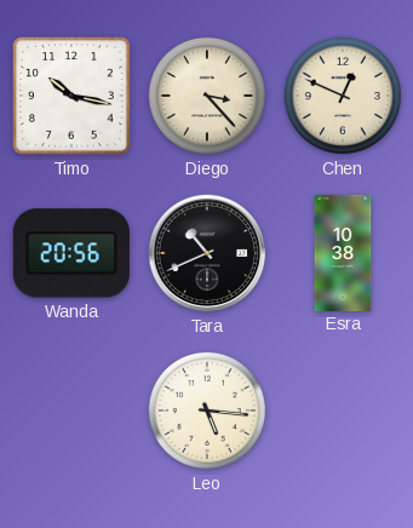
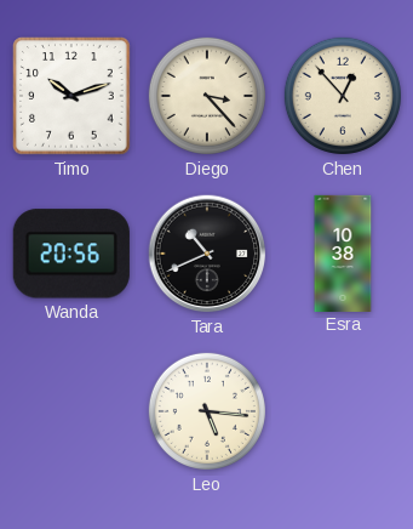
Timo: 10:17 -> 10:12 (71, 96)
Chen: 12:49 -> 12:53 (343, 96)
